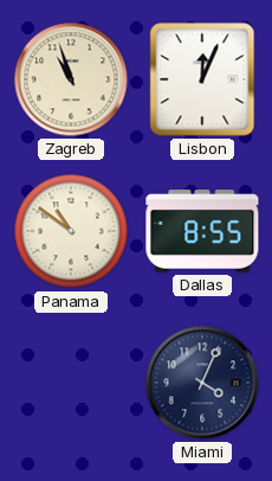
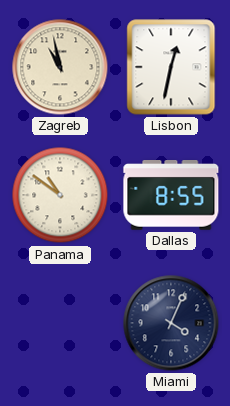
Zagreb: 10:57 -> 10:58 (60, 67)
Lisbon: 12:04 -> 12:32 (171, 67)
